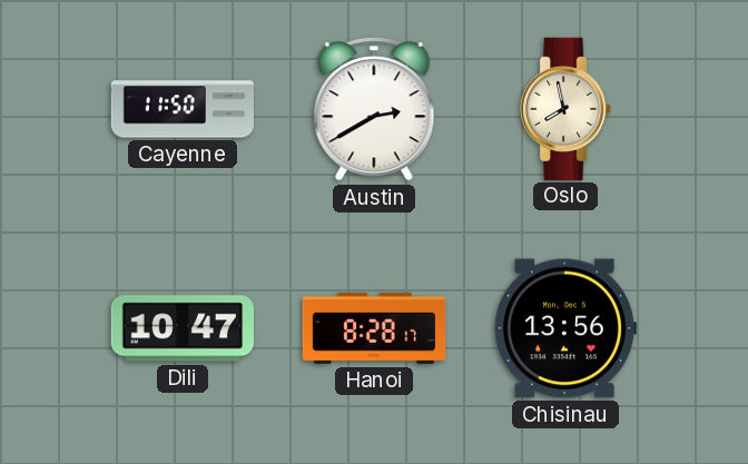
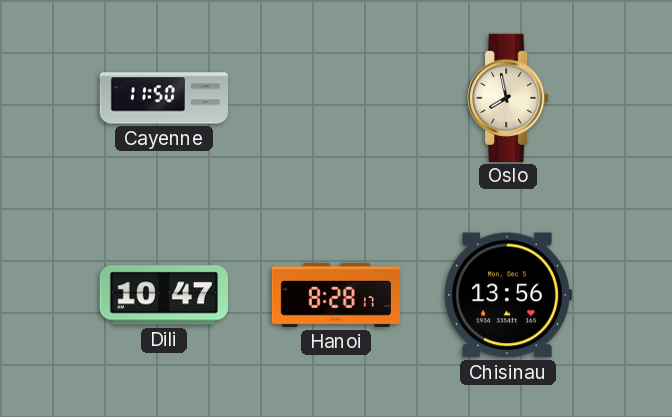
Austin: 2:40 -> none (374, 109)
